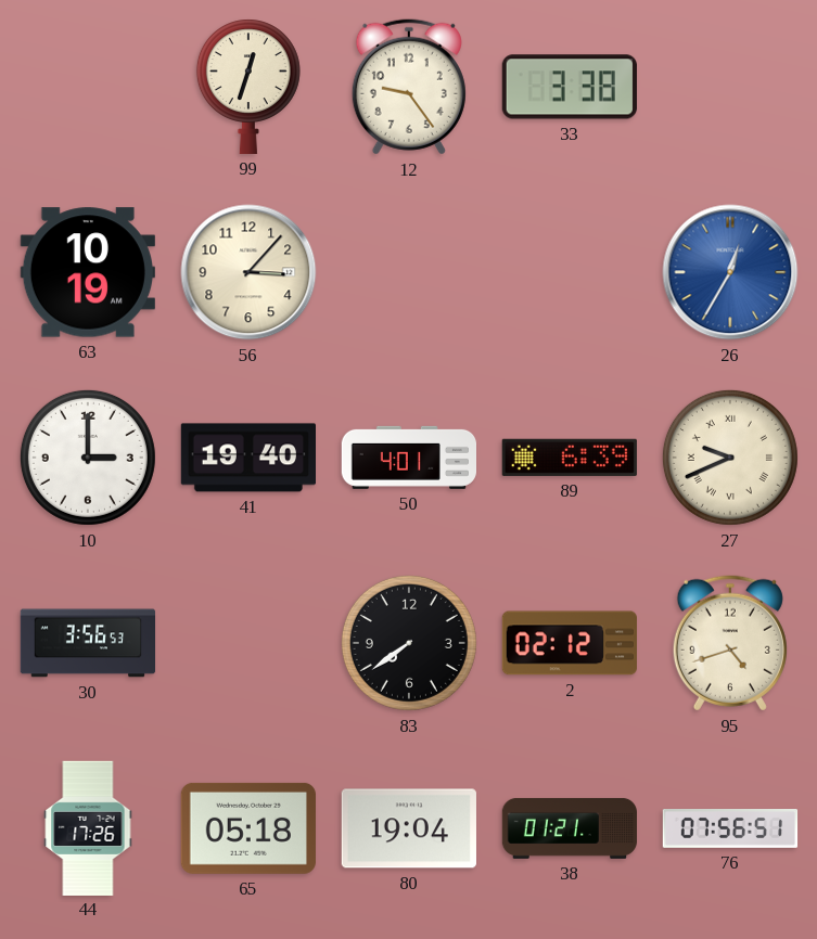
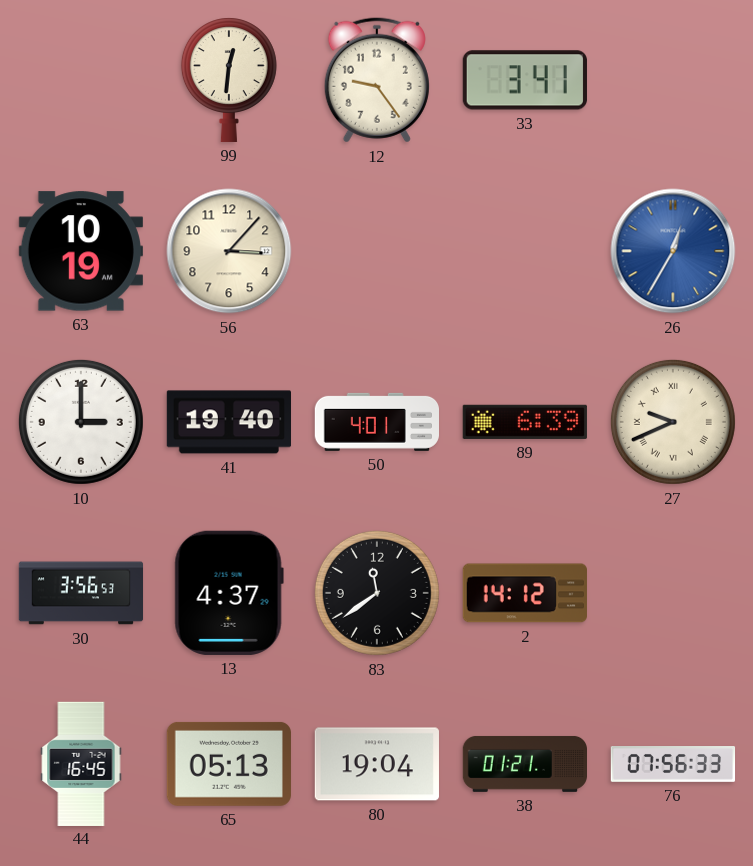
99: 12:33 -> 12:31 (229, 80)
33: 3:38 -> 3:41 (525, 80)
13: none -> 4:37 (229, 593)
83: 7:39 -> 11:39 (377, 593)
2: 02:12 -> 14:12 (525, 593)
95: 4:42 -> none (730, 643)
44: 17:26 -> 16:45 (81, 763)
65: 05:18 -> 05:13 (229, 764)
76: 07:56:51 -> 07:56:33 (673, 764)
